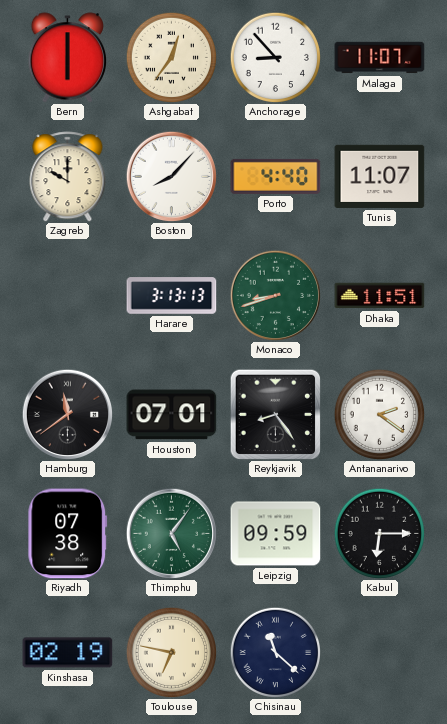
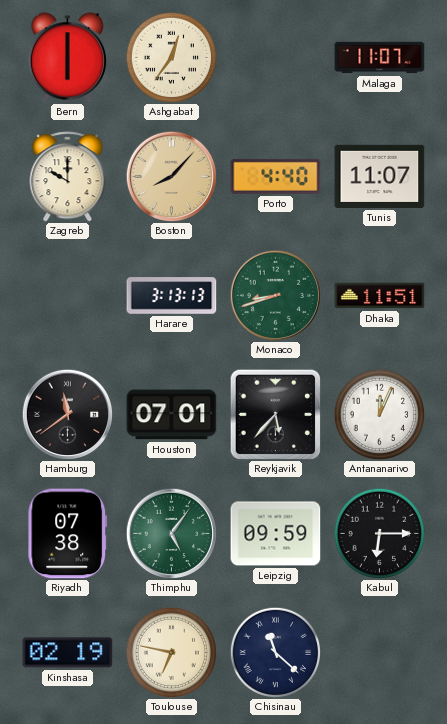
Anchorage: 8:53 -> none (275, 57)
Boston dial: white -> champagne (171, 176)
Reykjavik: 8:24 -> 5:37 (275, 414)
Antananarivo: 2:21 -> 12:04 (379, 414)
